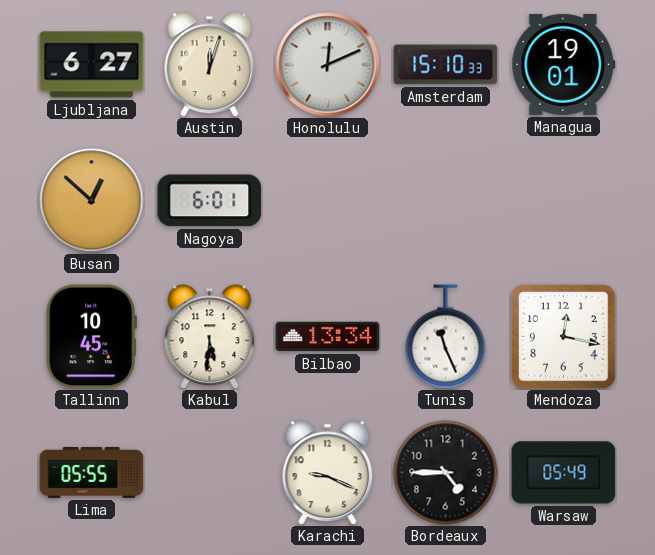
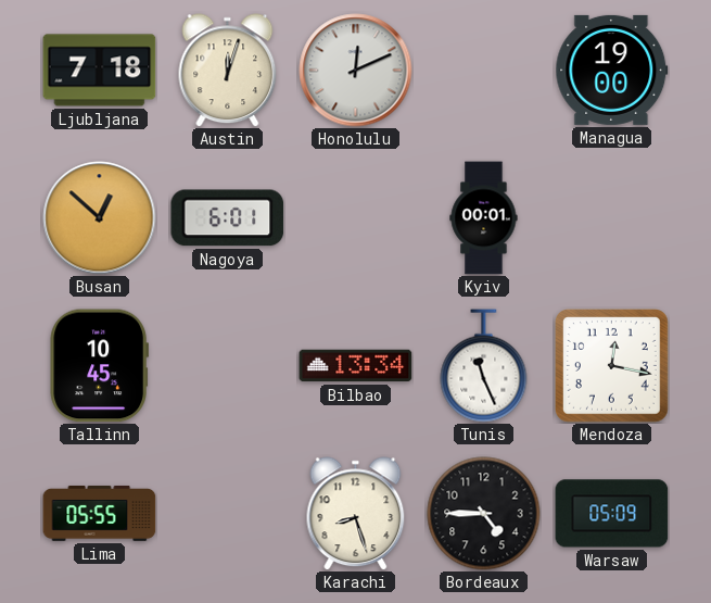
Ljubljana: 6:27 -> 7:18 (100, 71)
Amsterdam: 15:10 -> none (446, 65)
Managua: 19:01 -> 19:00 (612, 70)
Kyiv: none -> 00:01 (484, 218)
Kabul: 5:31 -> none (210, 337)
Karachi: 9:19 -> 8:27 (356, 514)
Warsaw: 05:49 -> 05:09 (612, 514)
